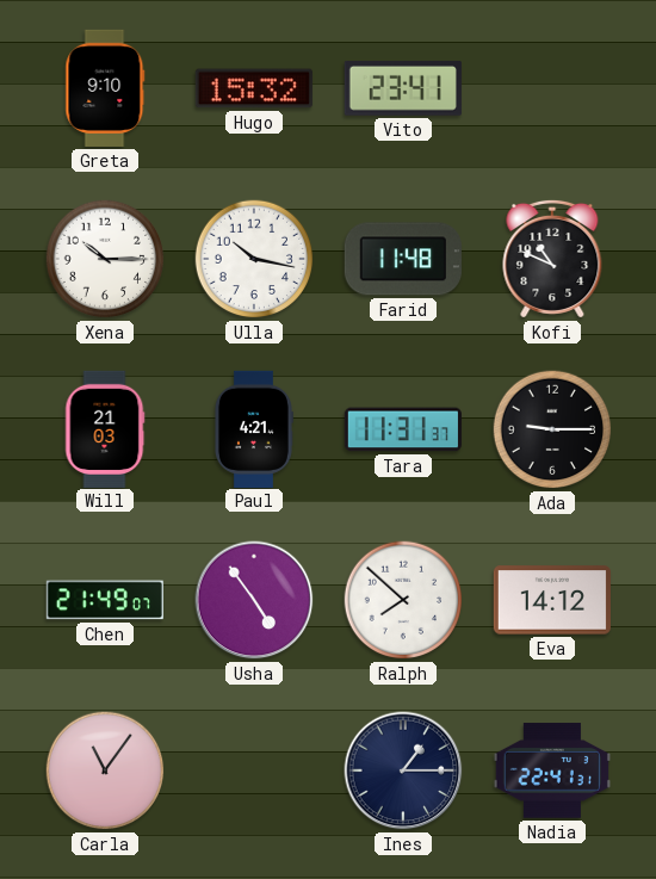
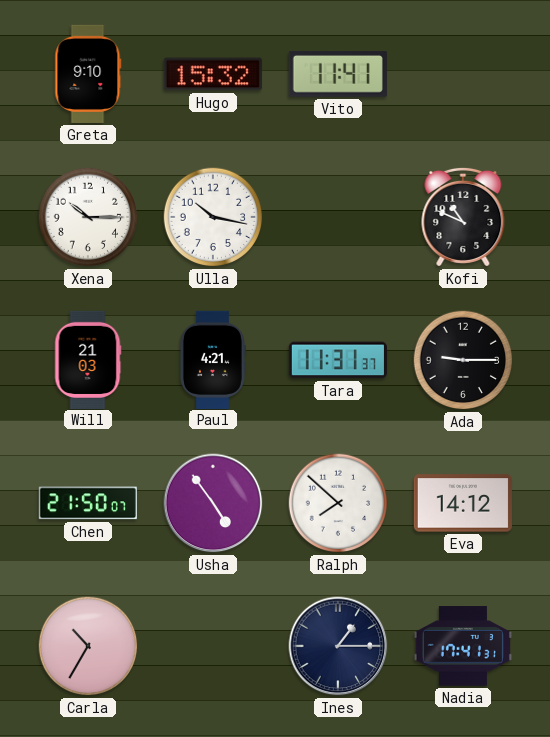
Vito: 23:41 -> 11:41 (338, 74)
Farid: 11:48 -> none (403, 259)
Chen: 21:49 -> 21:50 (88, 503)
Carla: 11:06 -> 10:35 (88, 646)
Nadia: 22:41 -> 17:41 (463, 646)
